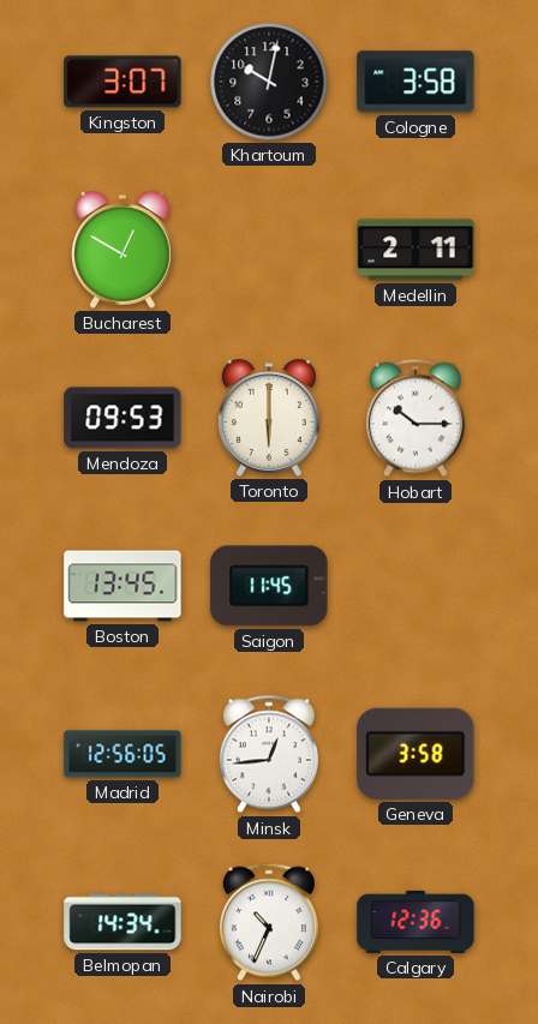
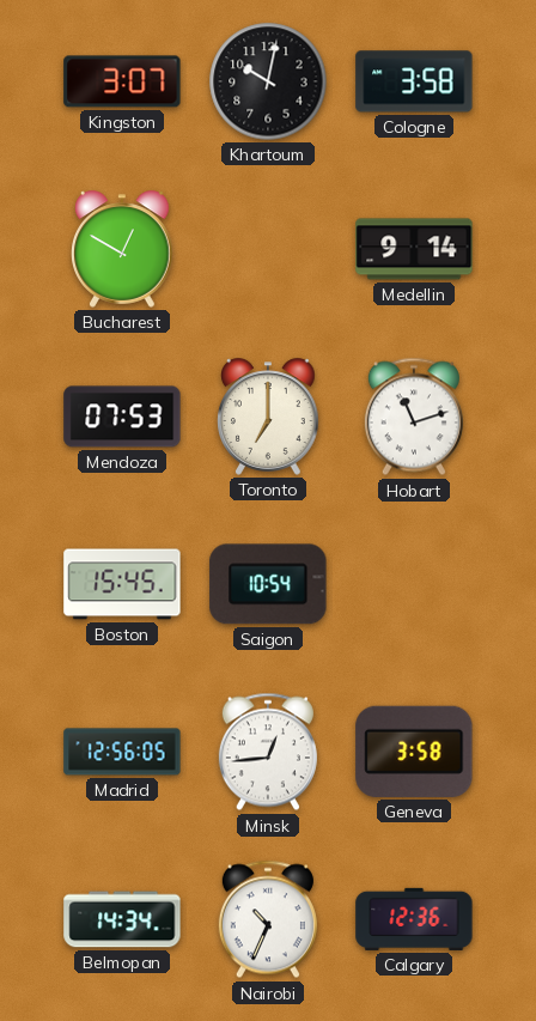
Medellin: 2:11 -> 9:14 (414, 249)
Mendoza: 09:53 -> 07:53 (122, 417)
Toronto: 6:00 -> 7:00 (268, 417)
Hobart: 10:15 -> 11:12 (414, 417)
Boston: 13:45 -> 15:45 (122, 584)
Saigon: 11:45 -> 10:54 (268, 584)
